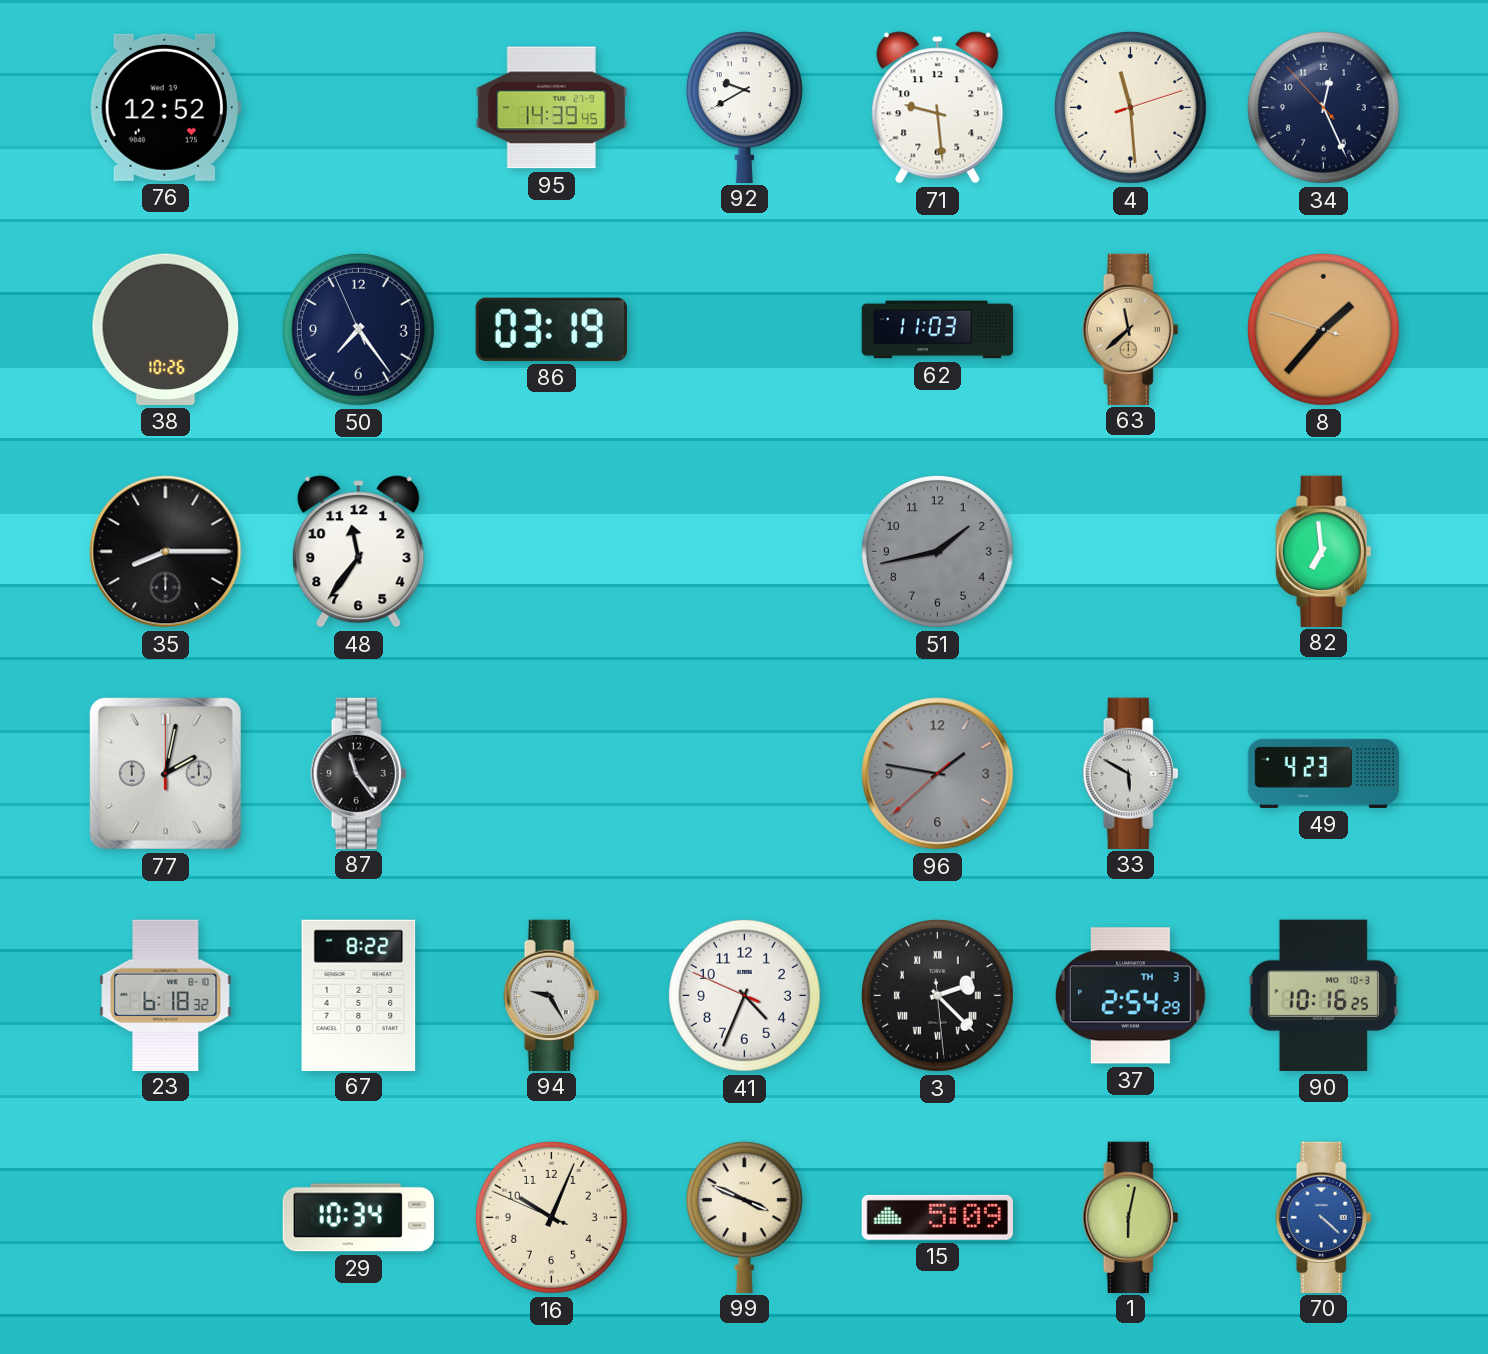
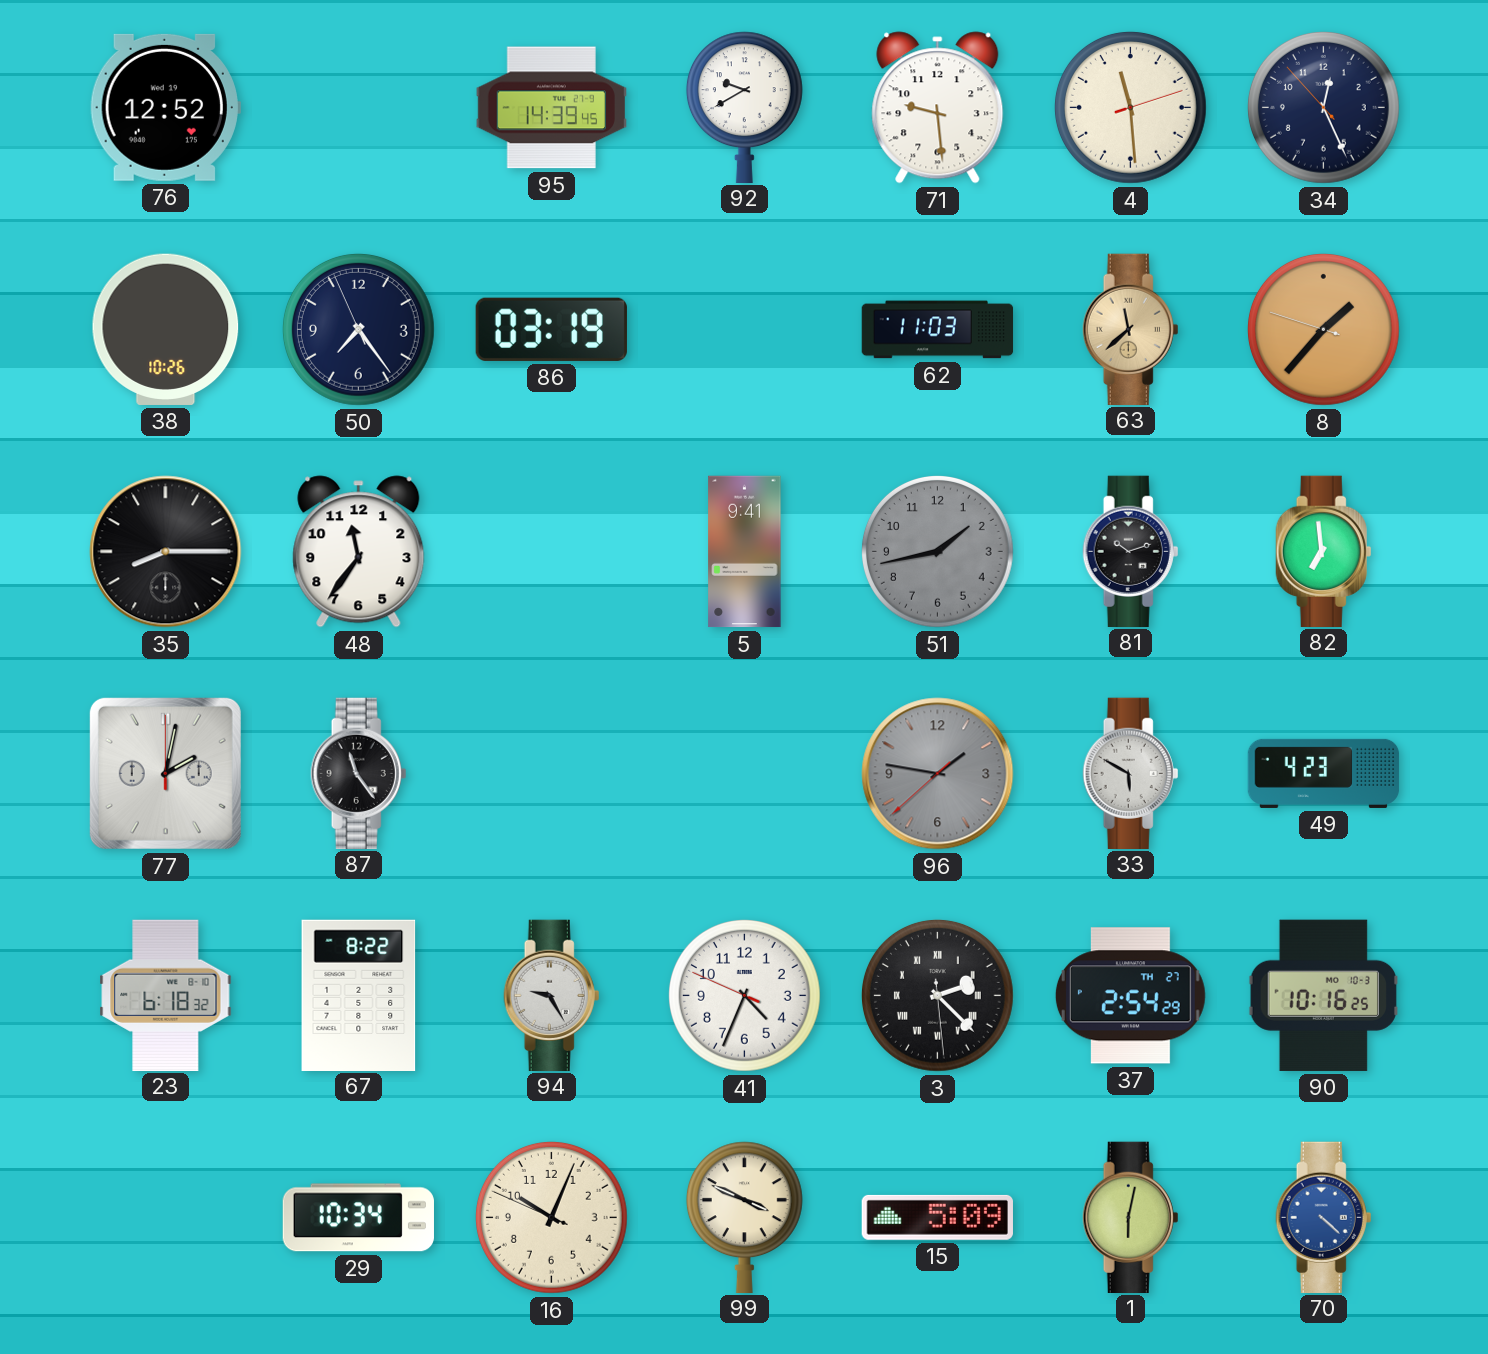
5: none -> 9:41 (745, 552)
81: none -> 10:12 (1131, 551)
37 date: TH 3 -> TH 27 (1130, 996)
